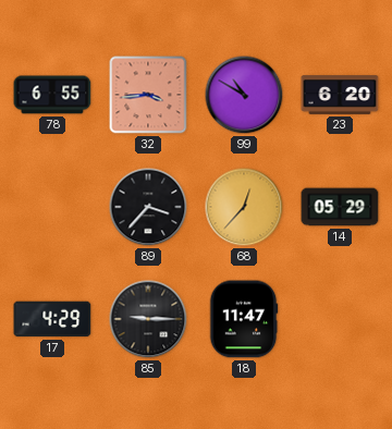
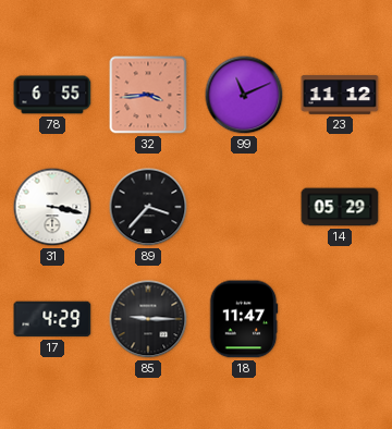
99: 10:50 -> 11:11 (244, 95)
23: 6:20 -> 11:12 (340, 95)
31: none -> 3:17 (52, 207)
68: 12:37 -> none (244, 207)
